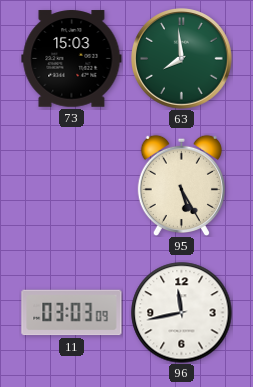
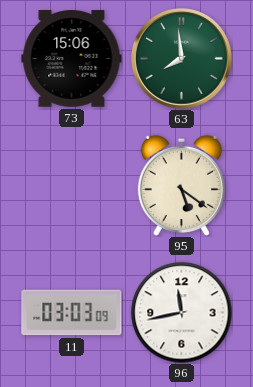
73: 15:03 -> 15:06 (72, 59)
95: 5:25 -> 5:21 (181, 185)
